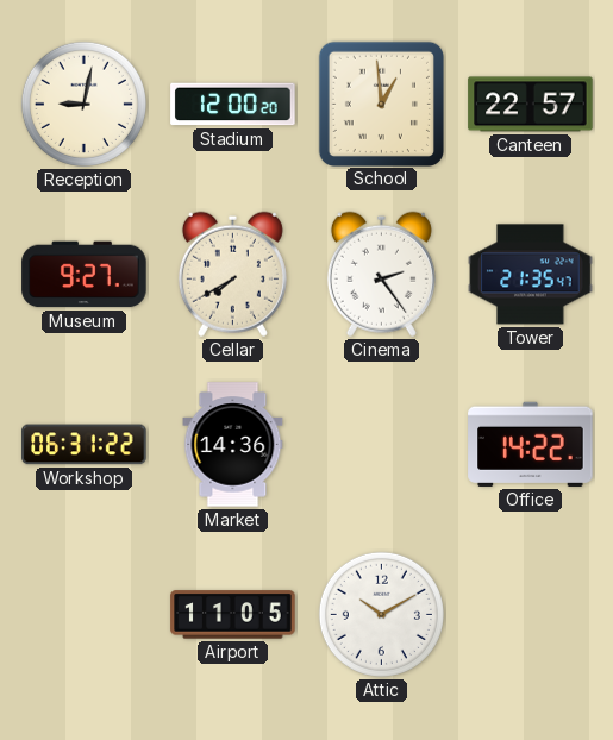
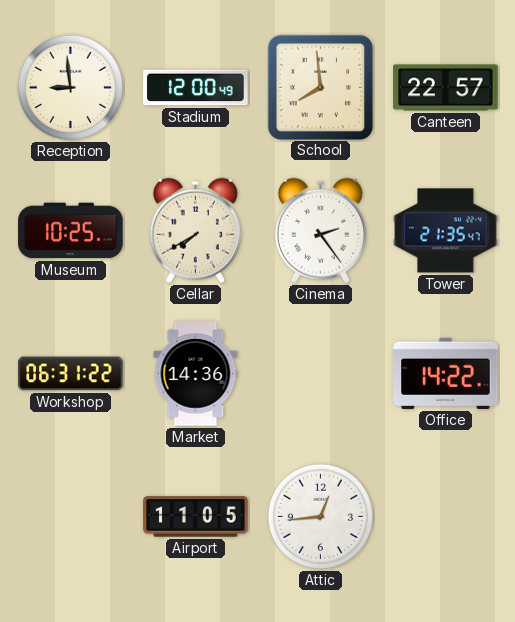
Reception: 9:02 -> 8:59 (70, 87)
Stadium: 12:00:20 -> 12:00:49 (196, 88)
School: 12:59 -> 7:59 (320, 87)
Museum: 9:27 -> 10:25 (71, 231)
Attic: 10:10 -> 12:44 (320, 516)
